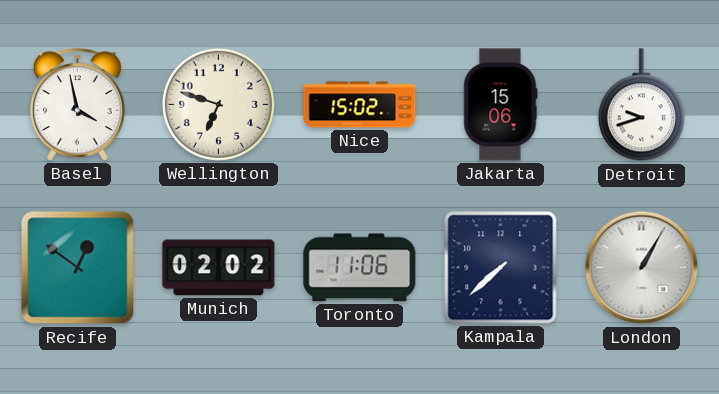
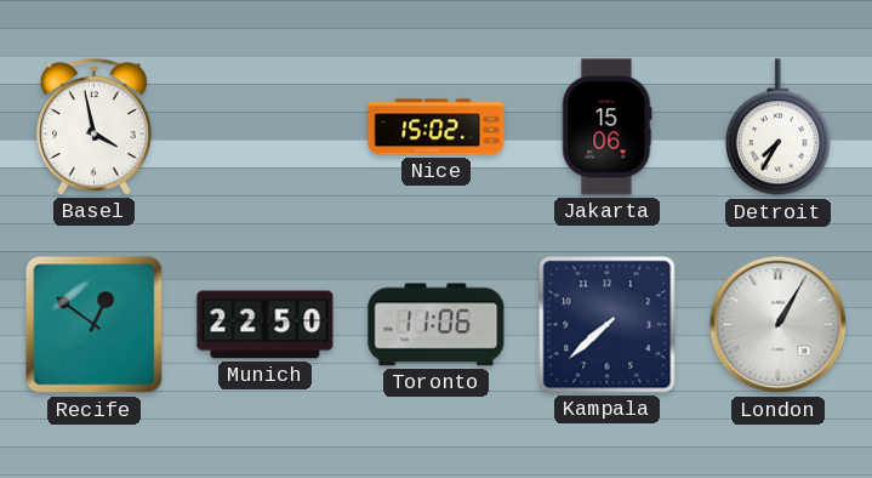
Wellington: 6:48 -> none (218, 104)
Detroit: 9:42 -> 7:35 (777, 127)
Munich: 02:02 -> 22:50 (266, 325)
